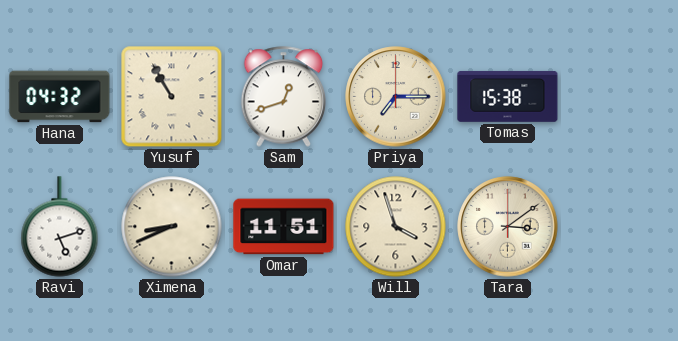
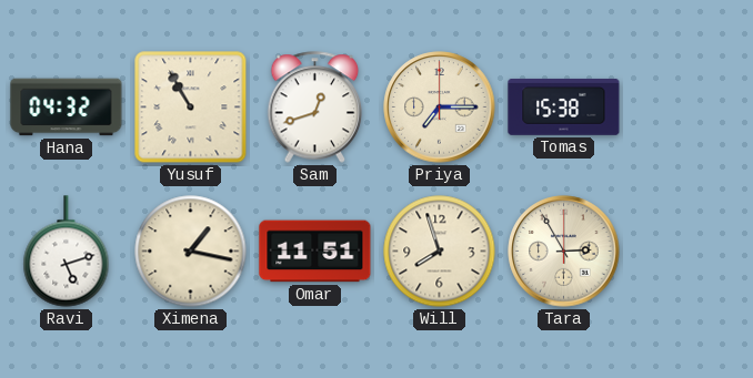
Ximena: 8:41 -> 1:17 (191, 252)
Will: 3:57 -> 7:57 (440, 252)
Tara: 3:09 -> 2:55 (564, 252)
